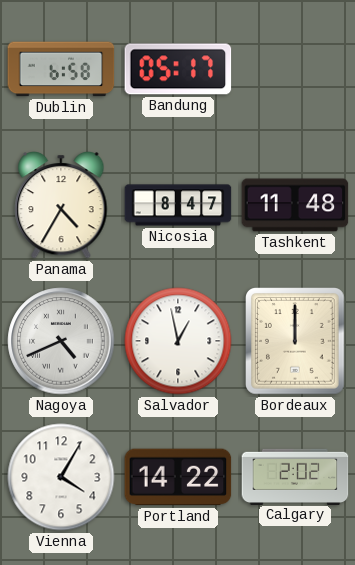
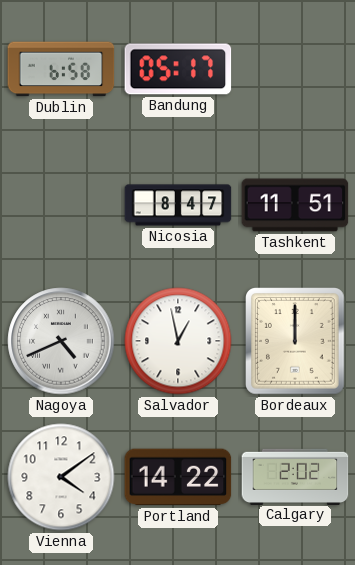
Panama: 4:35 -> none (61, 206)
Tashkent: 11:48 -> 11:51 (295, 205)
Vienna: 4:05 -> 4:09 (61, 477)
